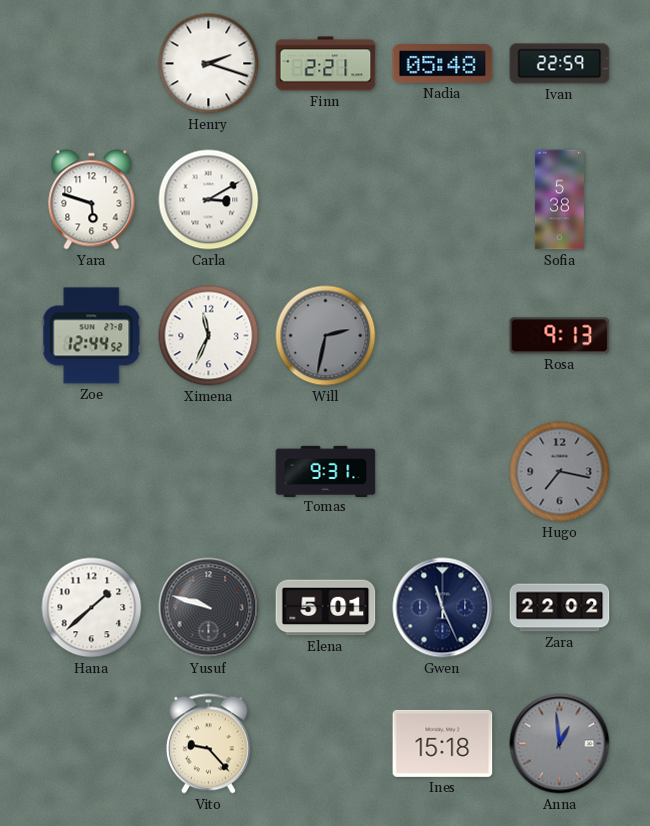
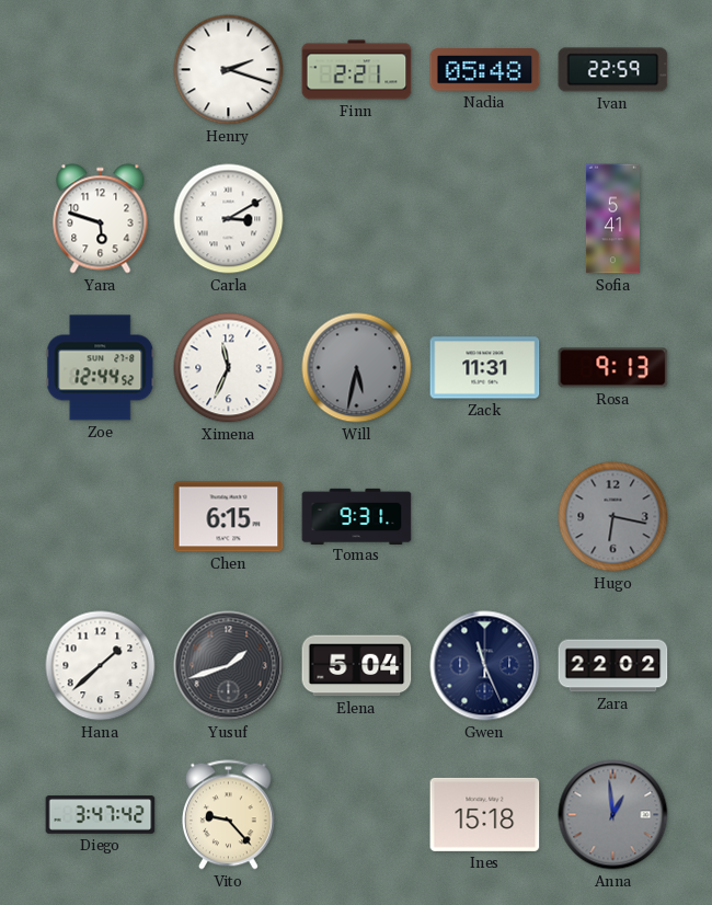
Sofia: 5:38 -> 5:41 (612, 219)
Will: 2:32 -> 5:32 (357, 368)
Zack: none -> 11:31 (485, 368)
Chen: none -> 6:15 (229, 517)
Hugo: 7:17 -> 6:17 (613, 517)
Yusuf: 9:48 -> 1:42 (229, 666)
Elena: 5:01 -> 5:04 (357, 666)
Diego: none -> 3:47 (101, 815)
